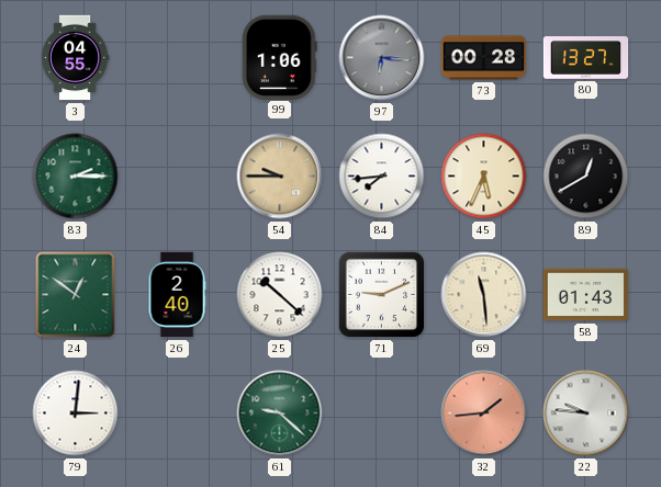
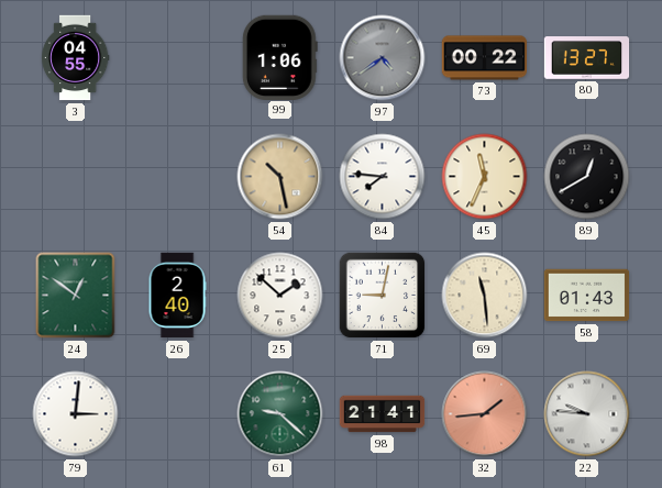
97: 6:16 -> 4:39 (383, 58)
73: 00:28 -> 00:22 (485, 58)
83: 2:15 -> none (76, 177)
54: 9:45 -> 10:28 (280, 177)
84: 7:44 -> 7:46 (383, 177)
45: 5:34 -> 11:34 (485, 177)
25: 10:22 -> 1:52 (280, 296)
71: 9:11 -> 9:02 (383, 296)
98: none -> 21:41 (383, 414)
